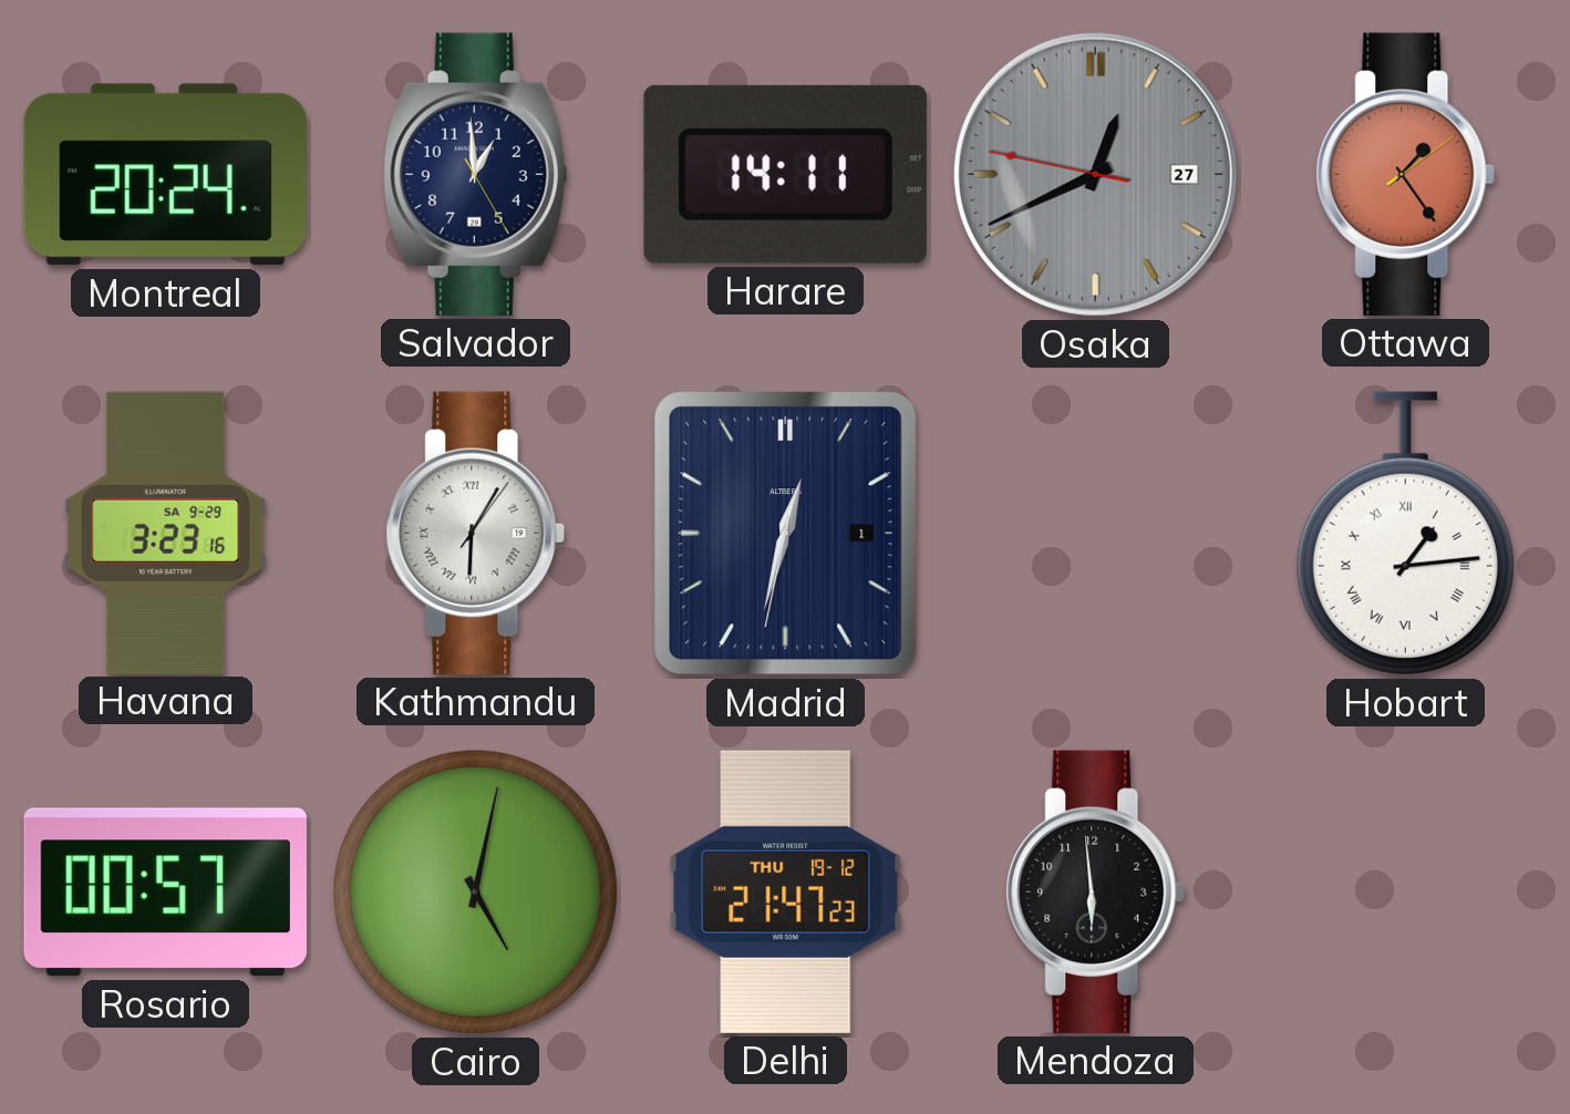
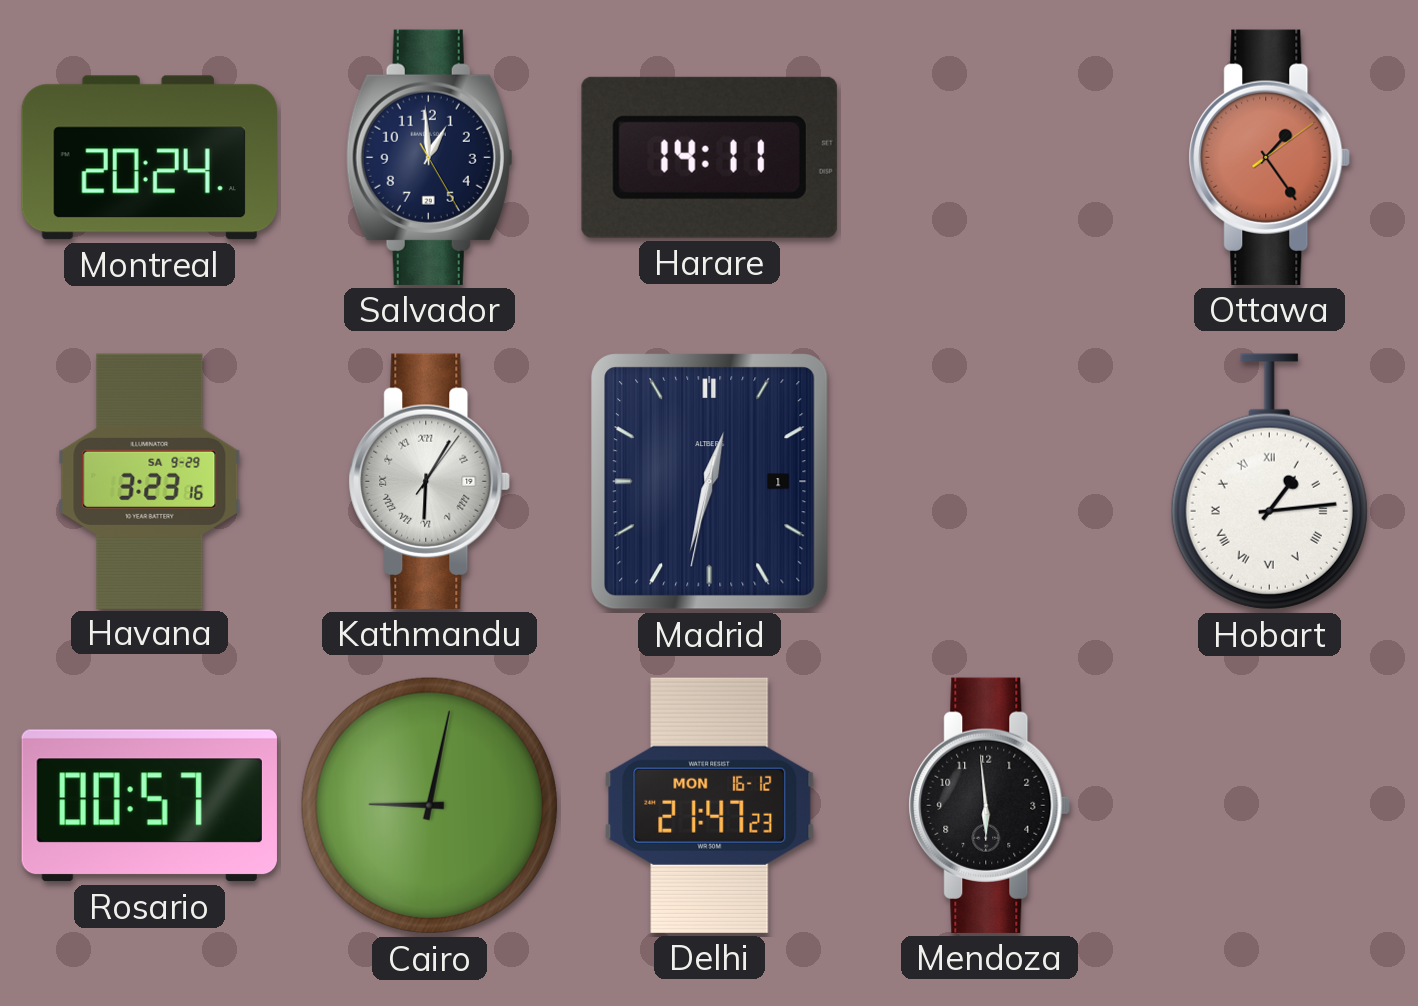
Osaka: 12:40 -> none (1095, 174)
Cairo: 5:02 -> 9:02 (429, 805)
Delhi date: THU 19-12 -> MON 16-12 (710, 805)
